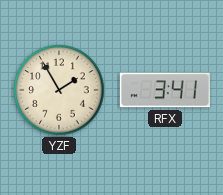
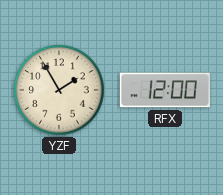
RFX: 3:41 -> 12:00 (165, 90)
